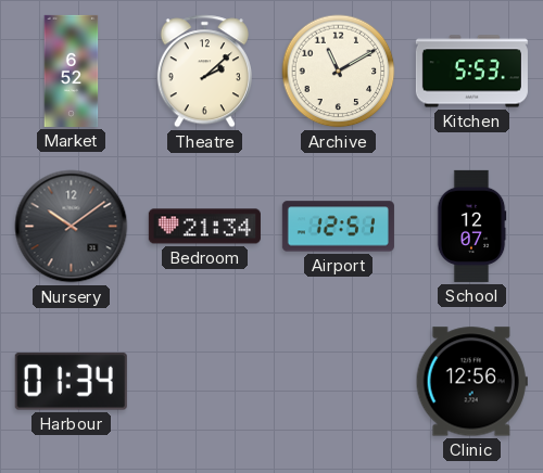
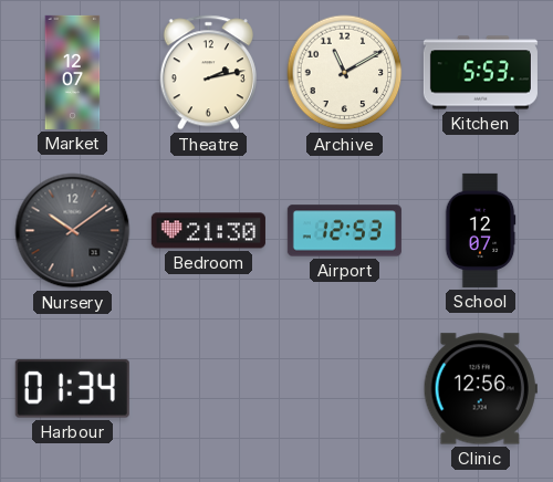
Market: 6:52 -> 12:07 (73, 72)
Theatre: 2:08 -> 2:13 (208, 73)
Bedroom: 21:34 -> 21:30 (208, 231)
Airport: 12:51 -> 12:53 (344, 231)
